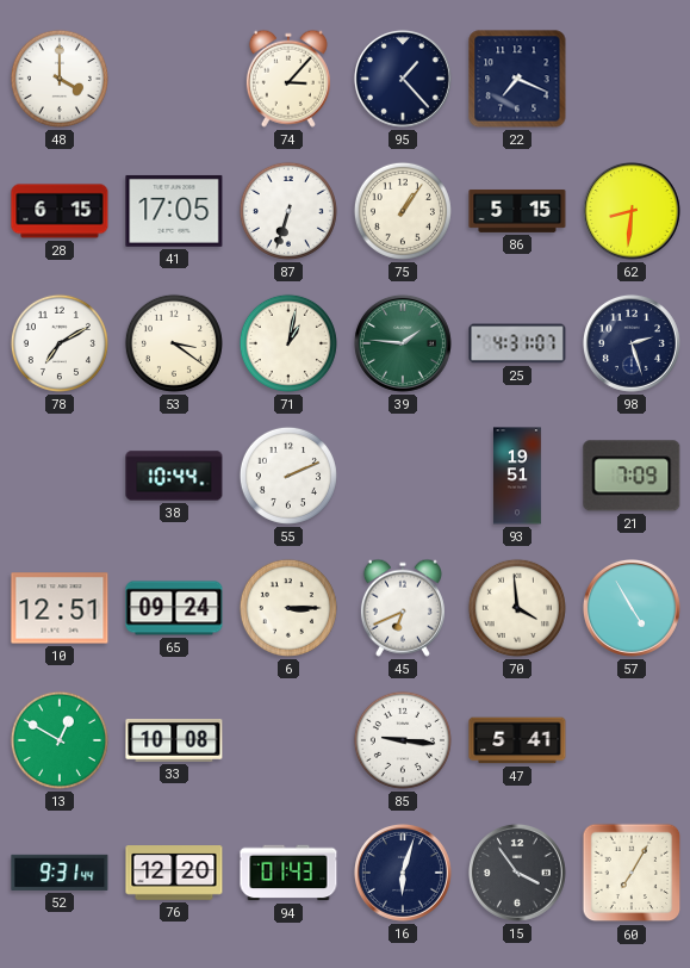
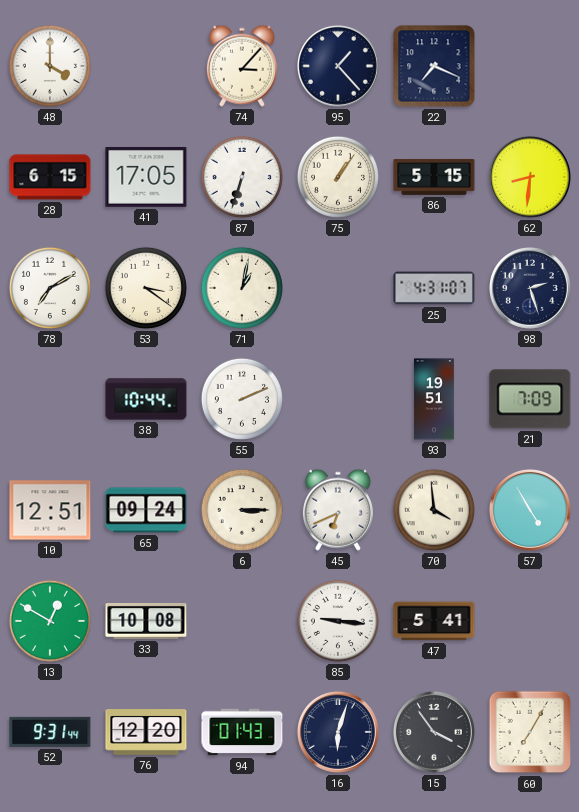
39: 1:46 -> none (403, 343)
